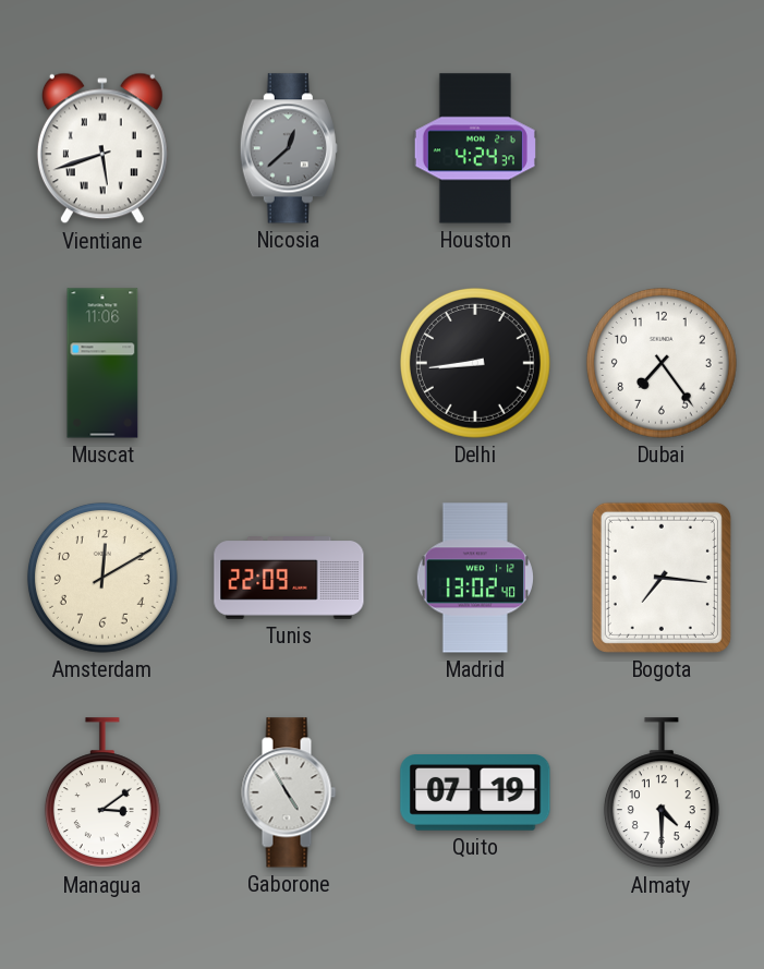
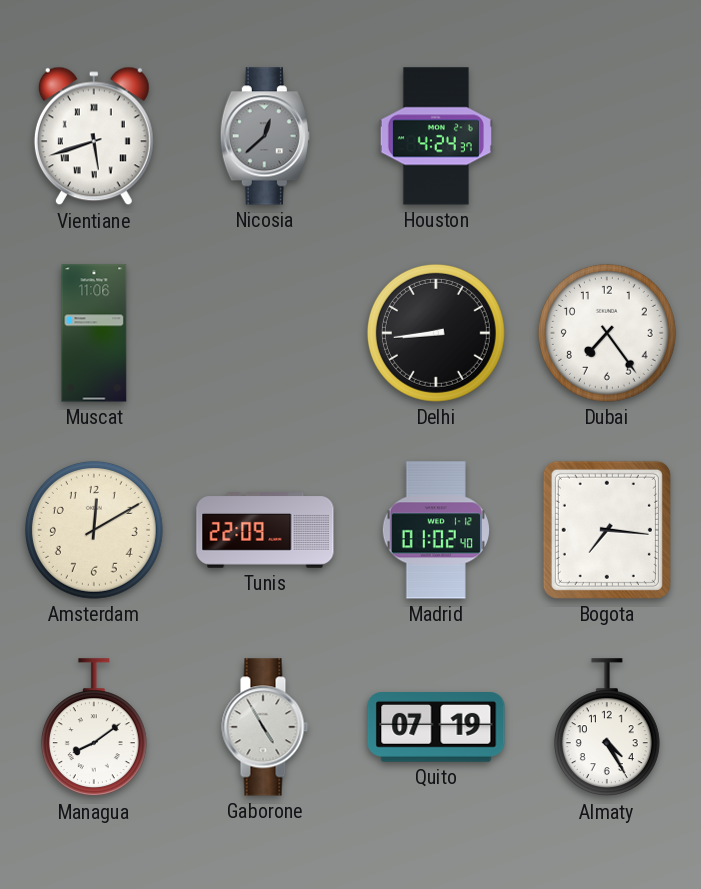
Madrid: 13:02 -> 01:02 (436, 530)
Managua: 3:09 -> 8:09 (94, 728)
Almaty: 4:30 -> 4:25 (607, 728)
